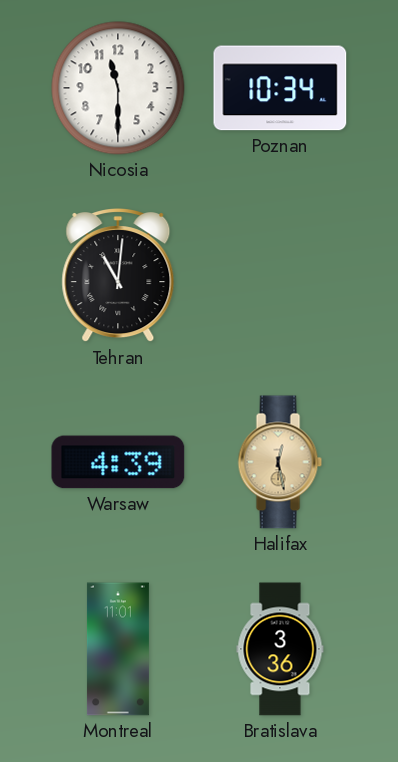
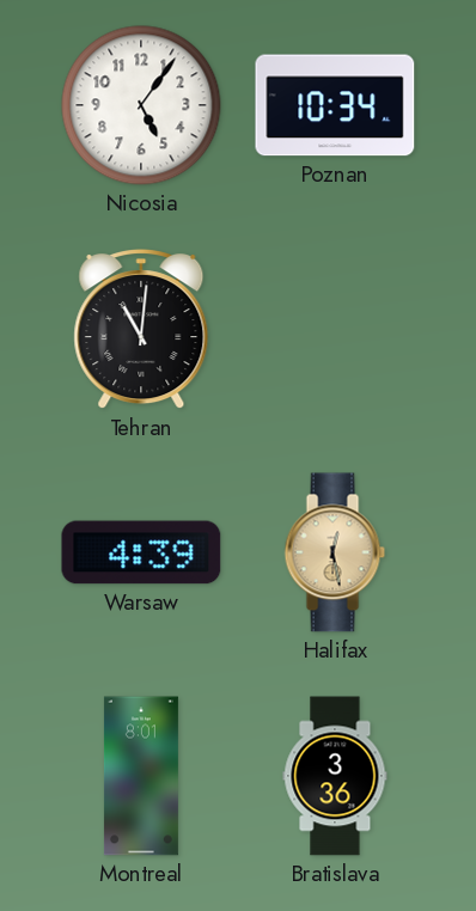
Nicosia: 11:30 -> 5:06 (141, 105)
Montreal: 11:01 -> 8:01 (141, 776)
